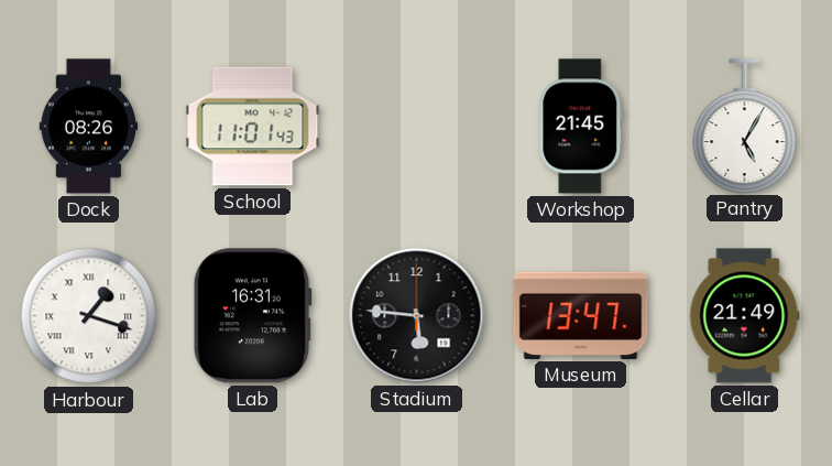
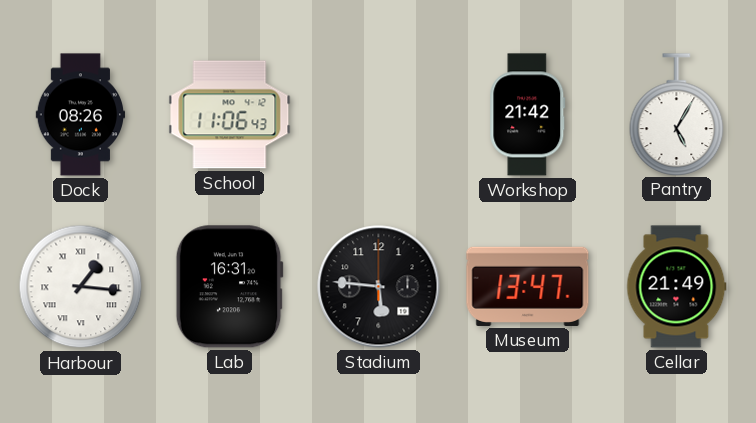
School: 11:01 -> 11:06 (230, 115)
Workshop: 21:45 -> 21:42 (528, 115)
Harbour: 1:18 -> 1:16 (81, 287)
